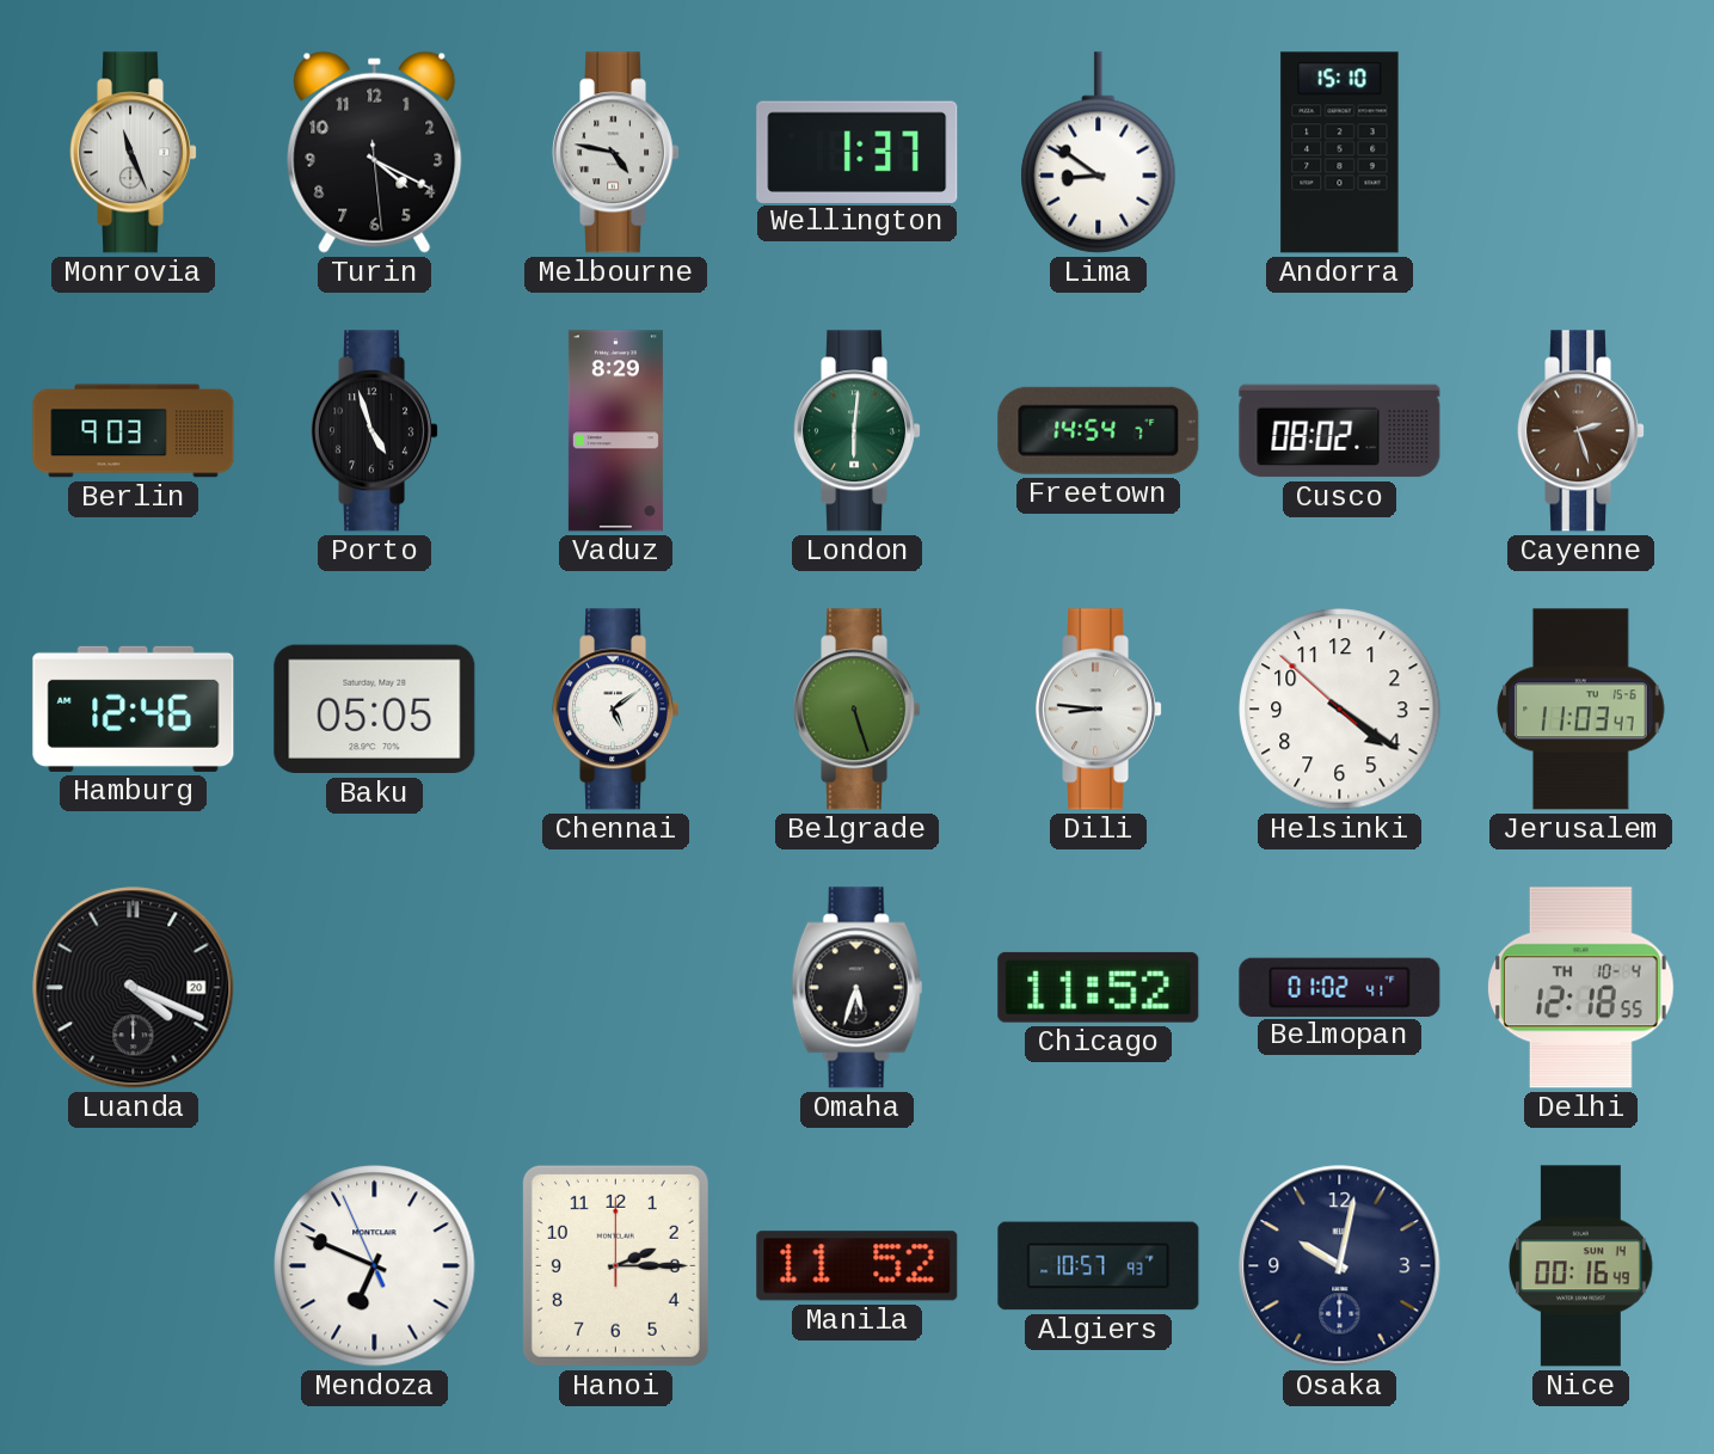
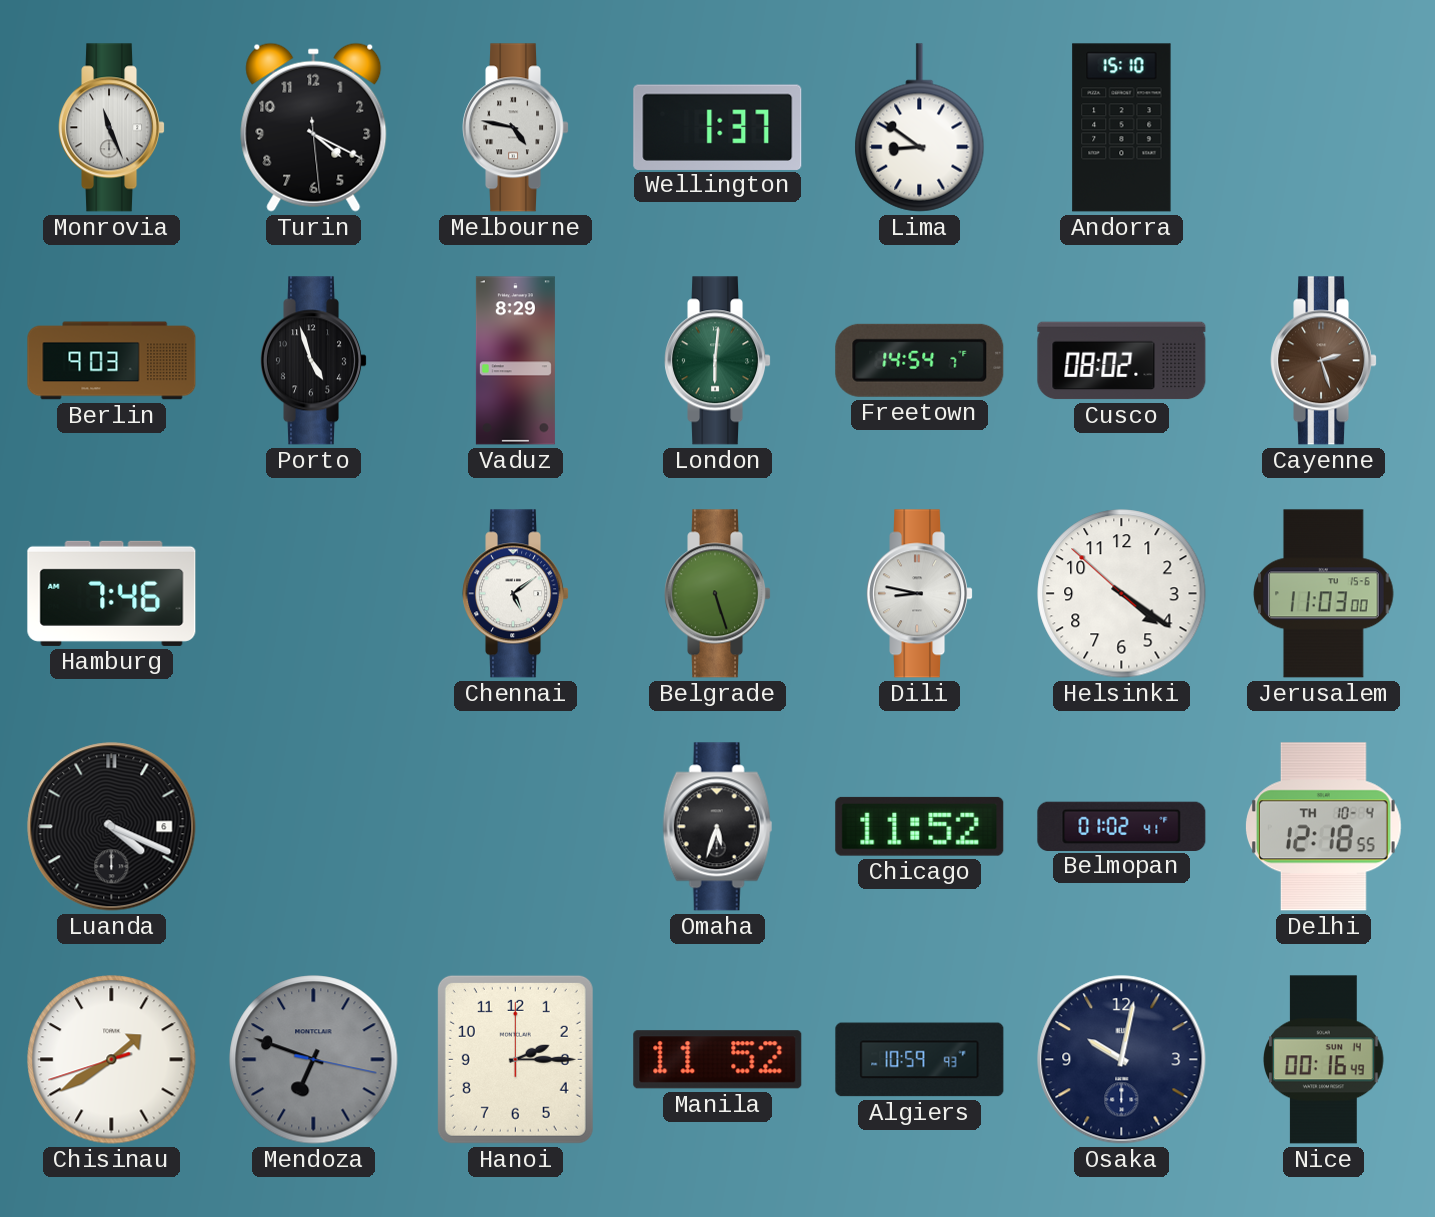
Hamburg: 12:46 -> 7:46 (112, 593)
Baku: 05:05 -> none (375, 710)
Dili: 8:46 -> 8:47 (920, 594)
Jerusalem: 11:03:47 -> 11:03:00 (1324, 594)
Luanda date: 20 -> 6 (112, 827)
Chisinau: none -> 1:39 (112, 1060)
Mendoza: 6:48:56 -> 6:48:17 (314, 1060)
Mendoza dial: white -> grey (314, 1060)
Algiers: 10:57 -> 10:59 (920, 1060)
